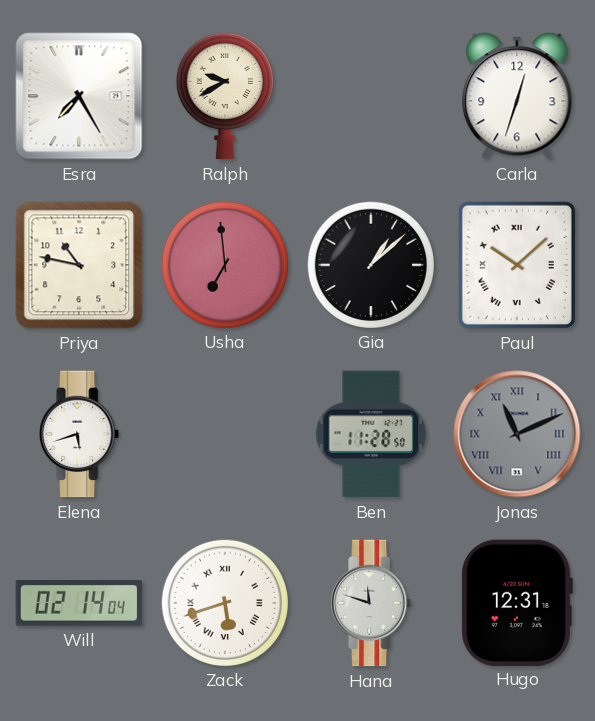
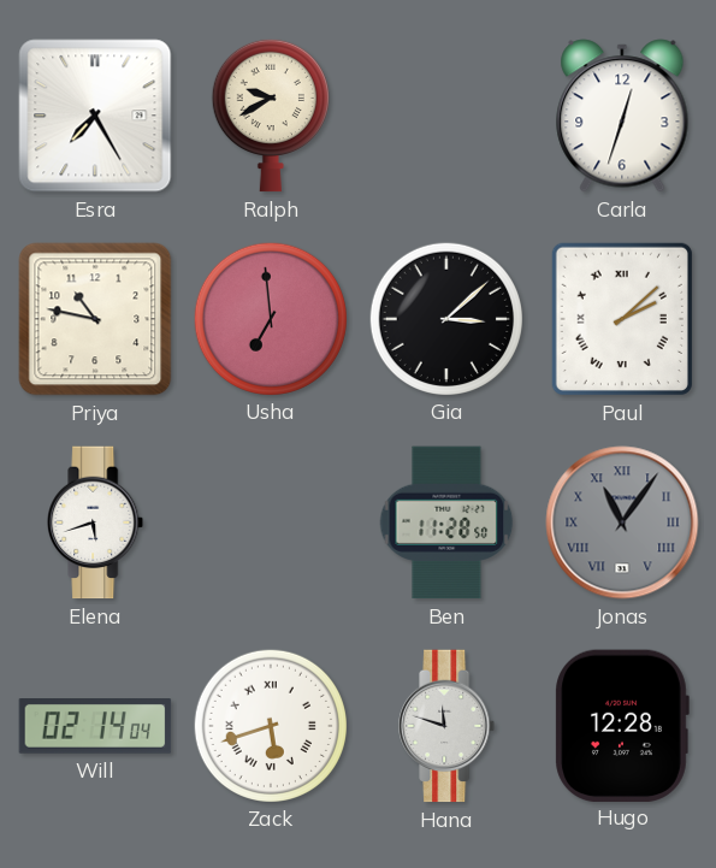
Gia: 1:08 -> 3:08 (445, 318)
Paul: 10:08 -> 2:08 (622, 319)
Jonas: 11:11 -> 11:06 (622, 522)
Hugo: 12:31 -> 12:28 (622, 725)
